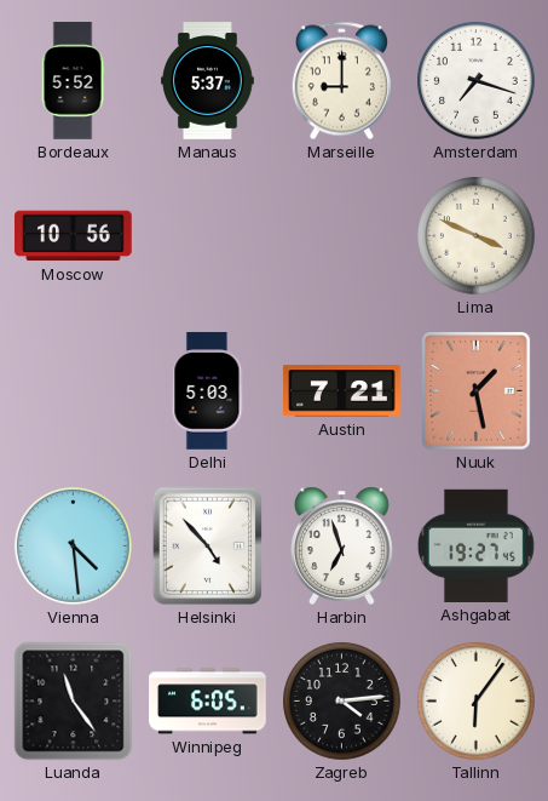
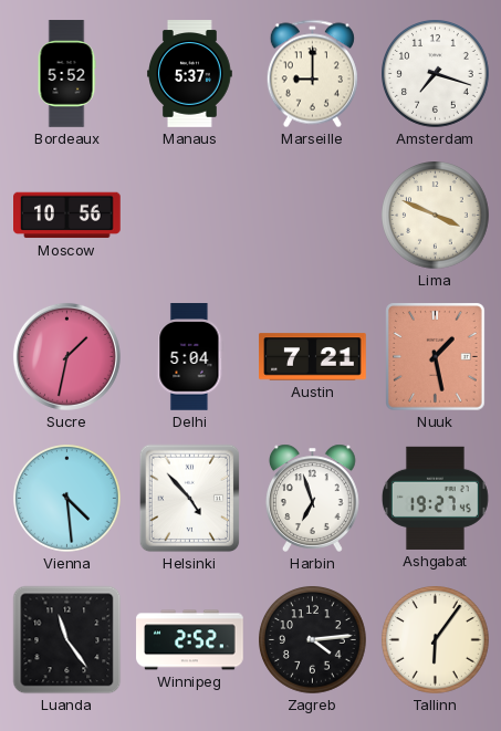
Sucre: none -> 1:32 (66, 356)
Delhi: 5:03 -> 5:04 (190, 357)
Winnipeg: 6:05 -> 2:52 (190, 640)
